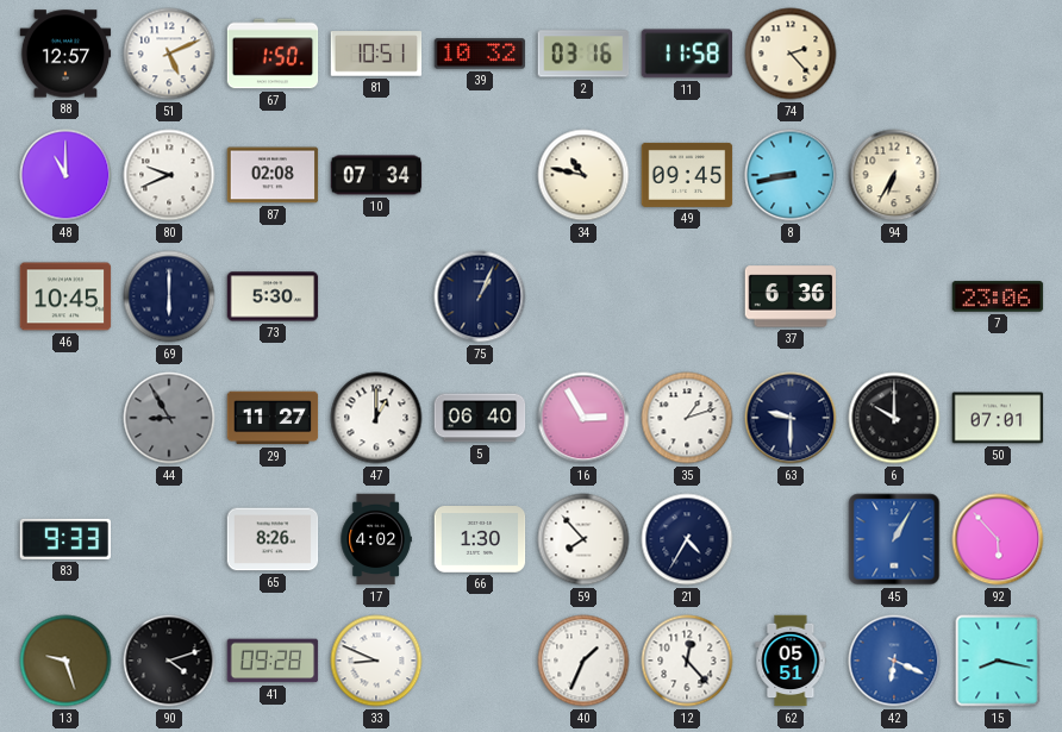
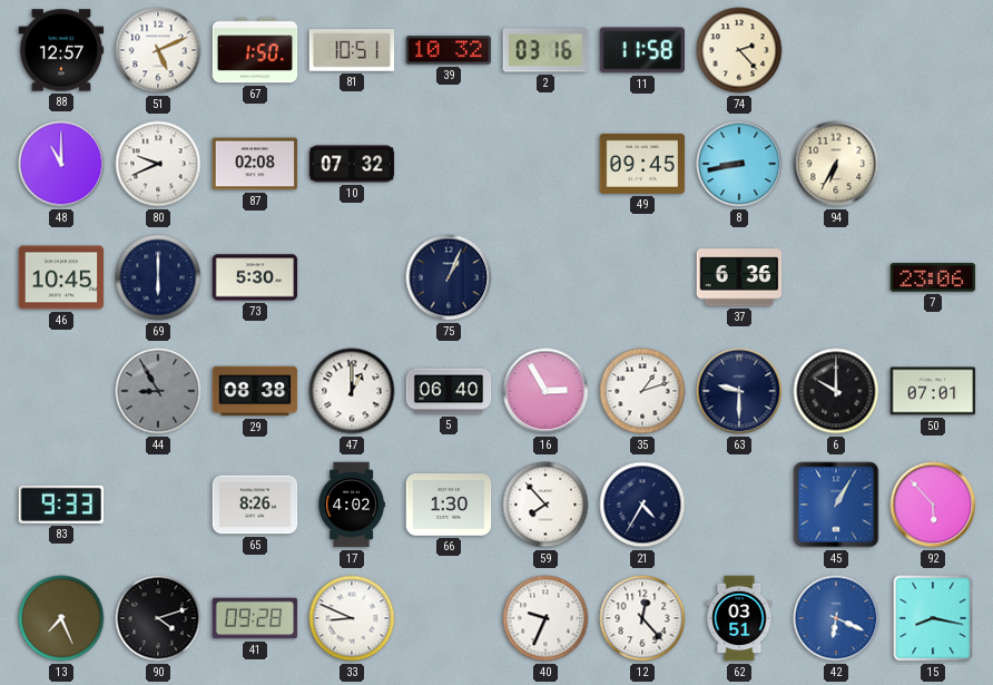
10: 07:34 -> 07:32 (352, 164)
34: 10:47 -> none (583, 175)
29: 11:27 -> 08:38 (255, 391)
13: 9:27 -> 7:26 (61, 618)
40: 1:34 -> 9:34 (545, 618)
62: 05:51 -> 03:51 (739, 618)
